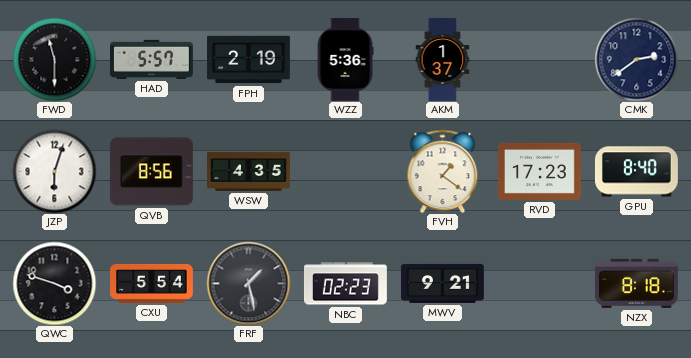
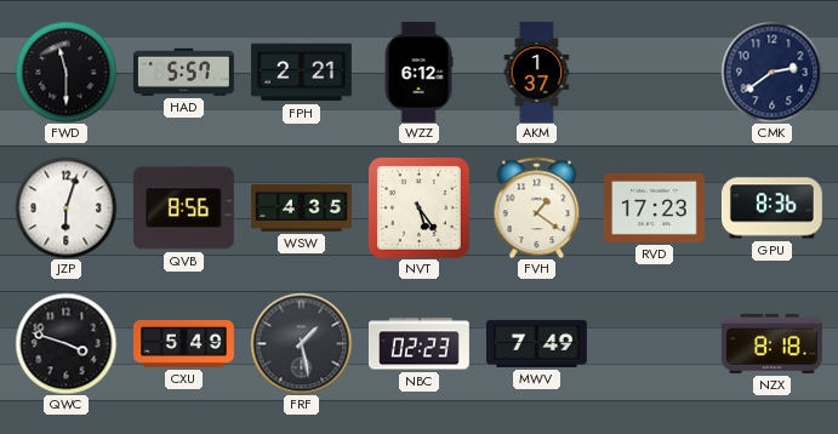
FPH: 2:19 -> 2:21 (302, 73)
WZZ: 5:36 -> 6:12 (418, 73)
NVT: none -> 5:24 (418, 207)
GPU: 8:40 -> 8:36 (771, 209)
CXU: 5:54 -> 5:49 (184, 343)
MWV: 9:21 -> 7:49 (536, 343)
